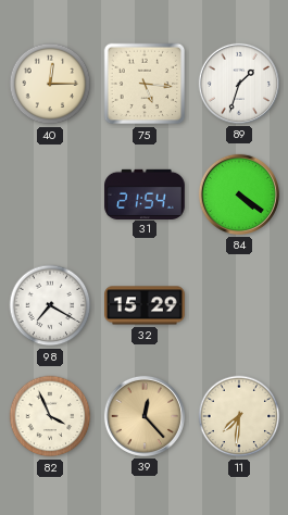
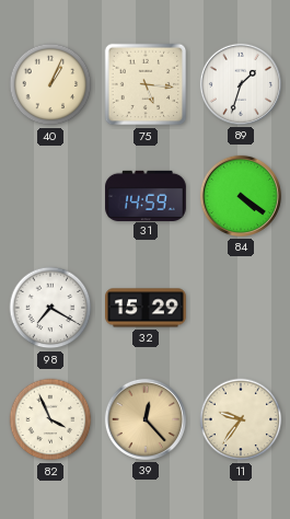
40: 12:15 -> 1:04 (50, 84)
31: 21:54 -> 14:59 (147, 195)
11: 7:31 -> 9:36 (241, 419)
